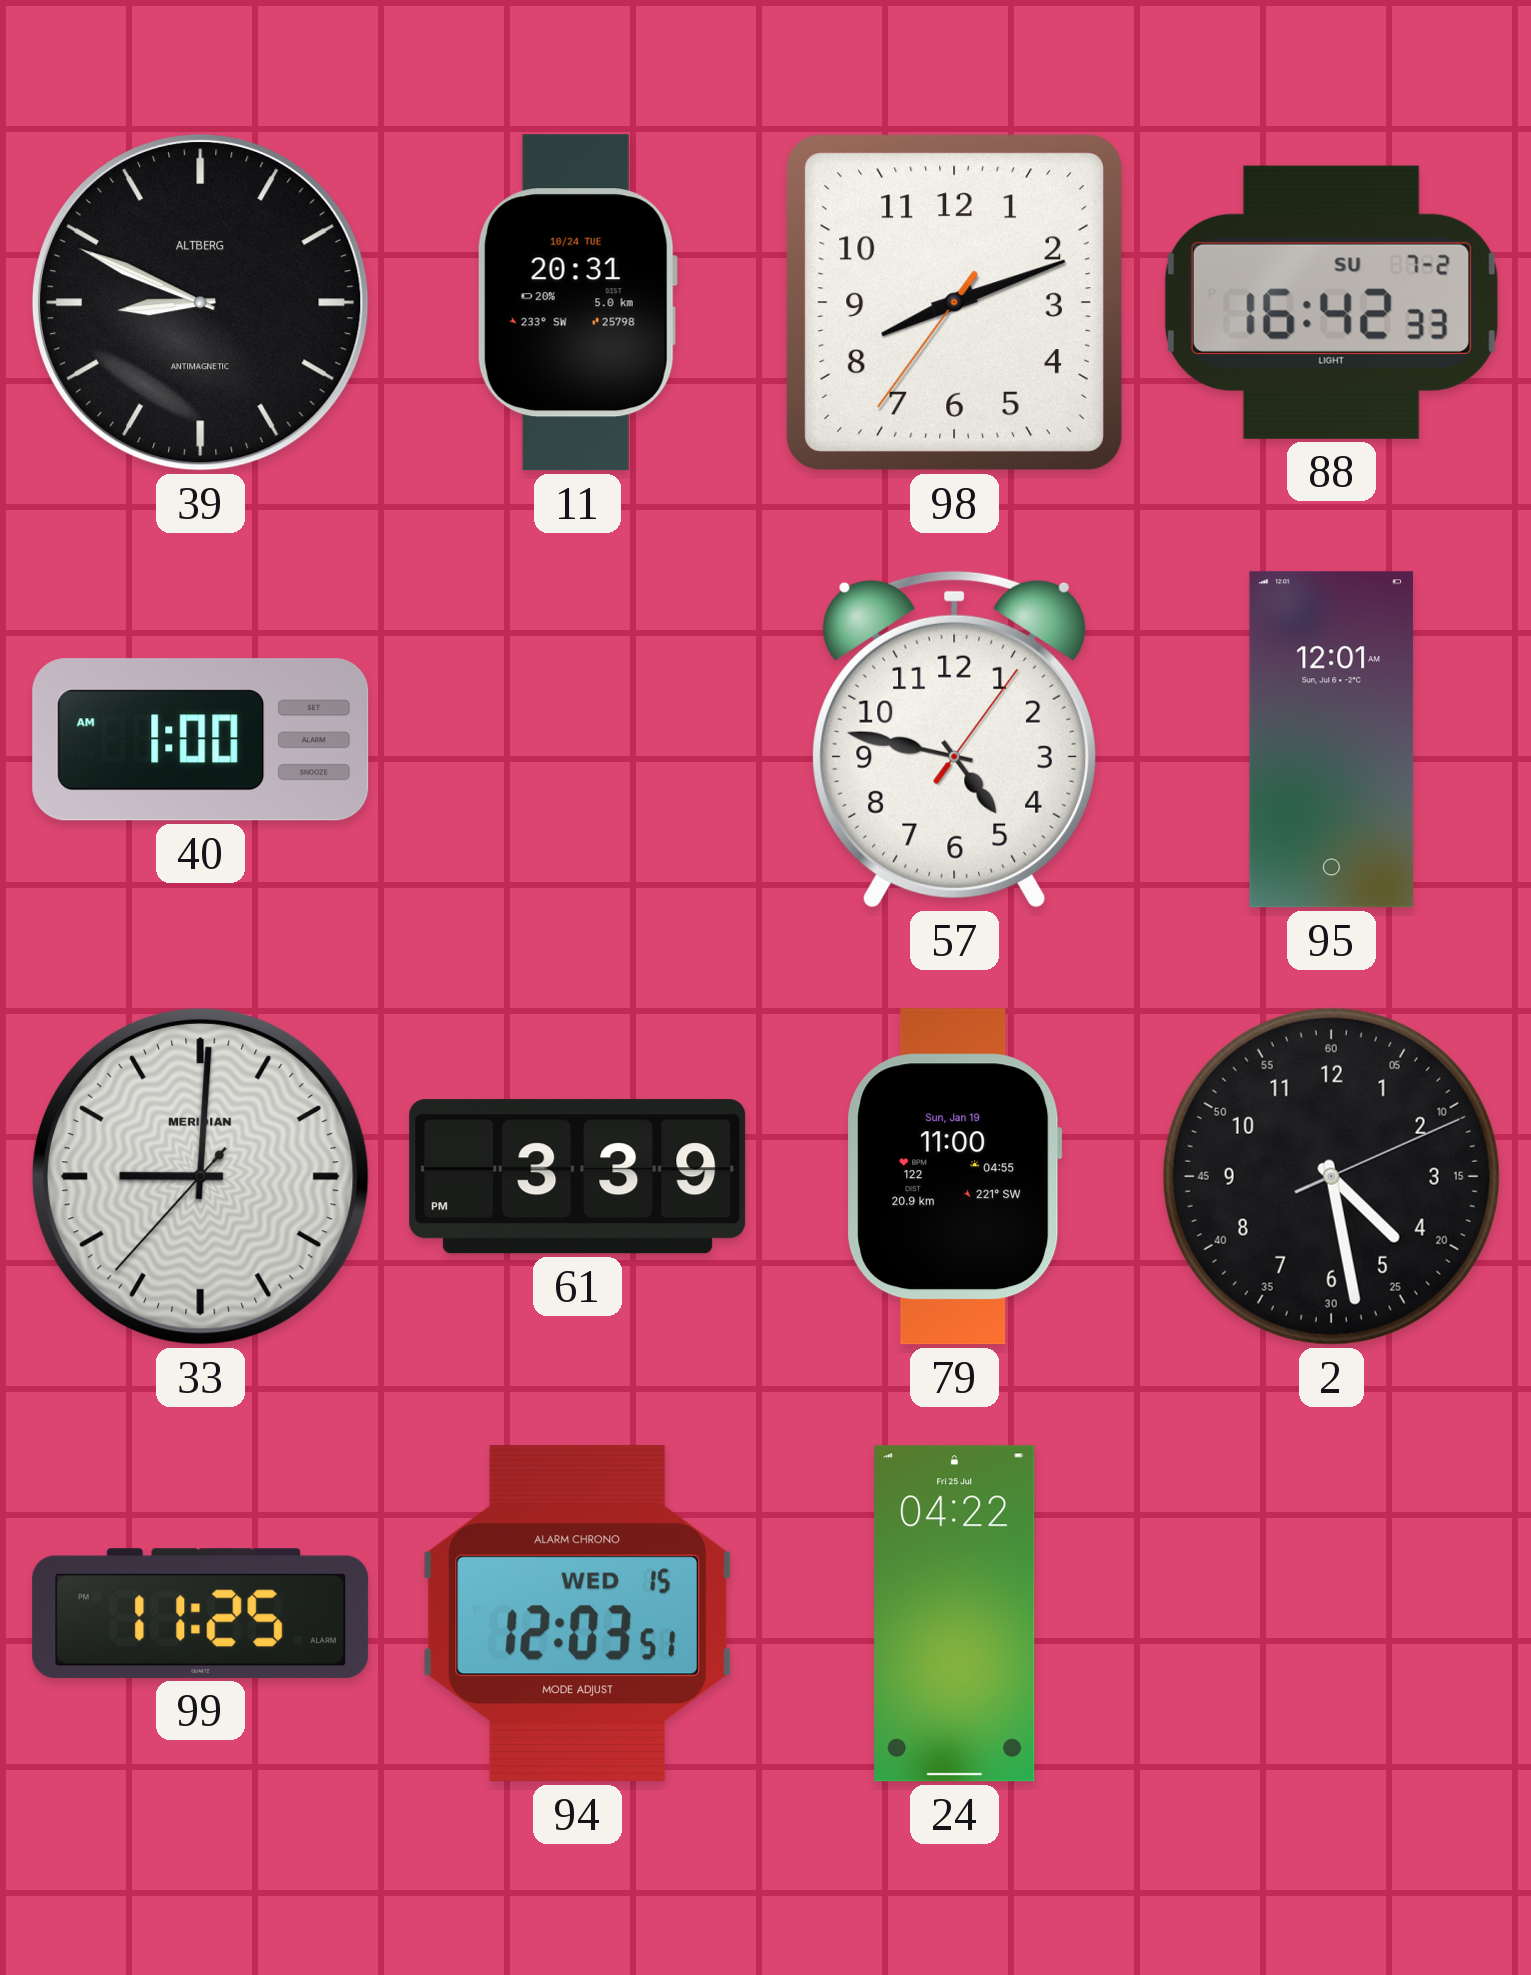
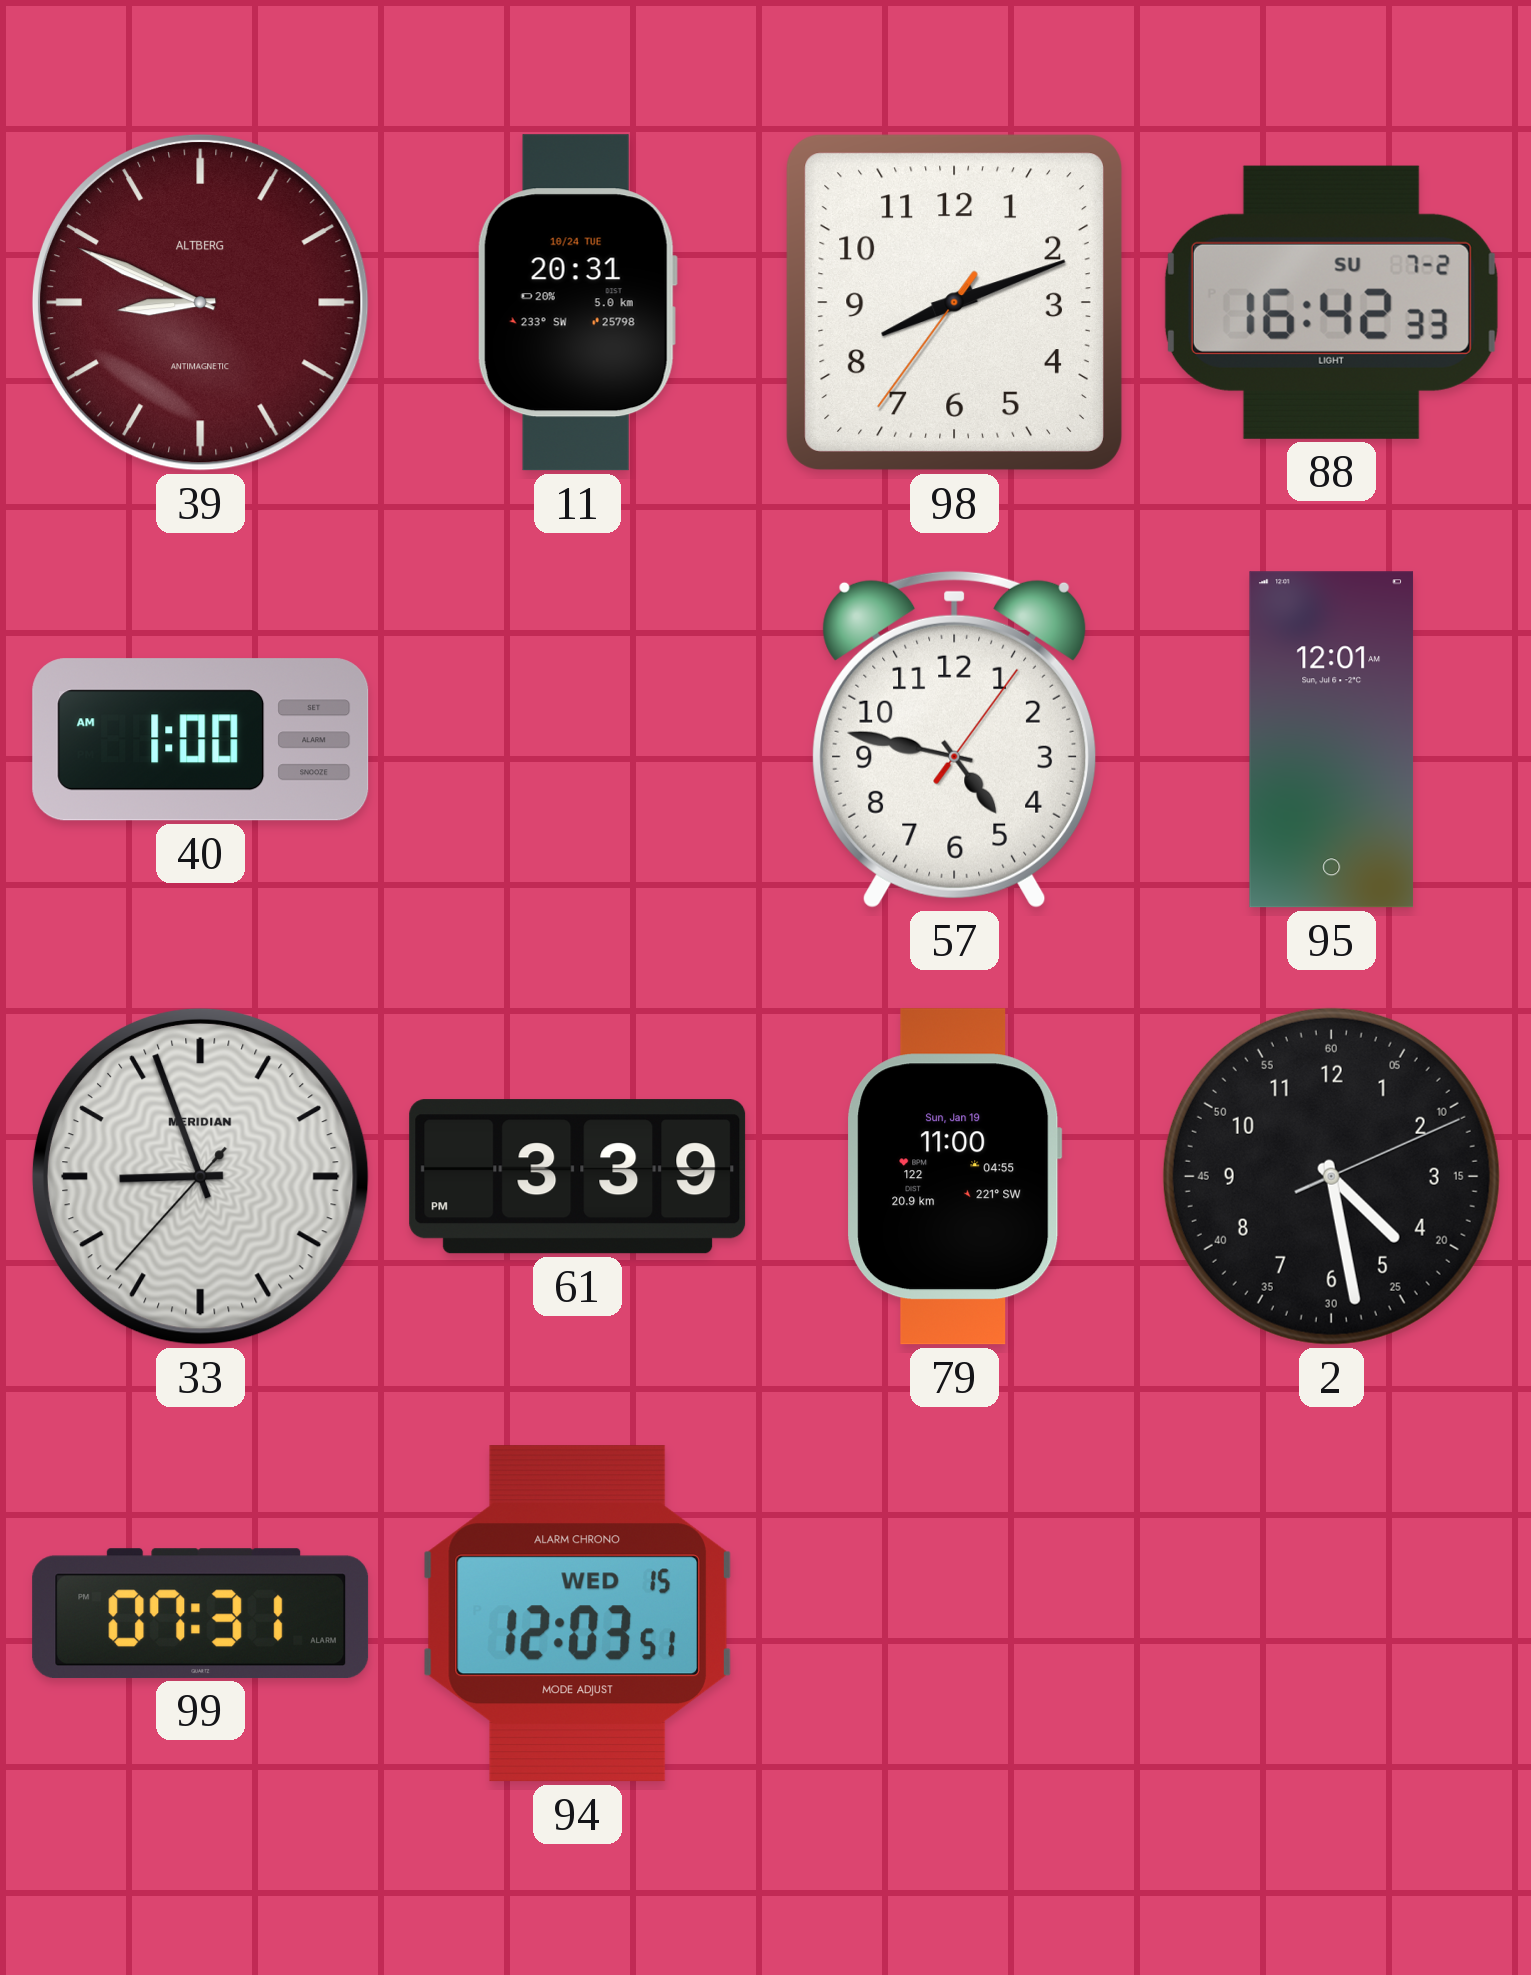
39 dial: black -> burgundy (200, 302)
33: 9:00 -> 8:56 (200, 1176)
99: 11:25 -> 07:31 (201, 1613)
24: 04:22 -> none (955, 1614)
